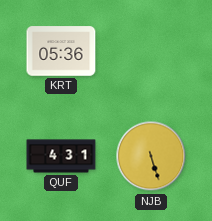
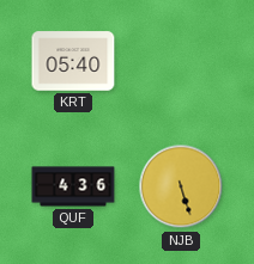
KRT: 05:36 -> 05:40 (73, 61)
QUF: 4:31 -> 4:36 (73, 186)
